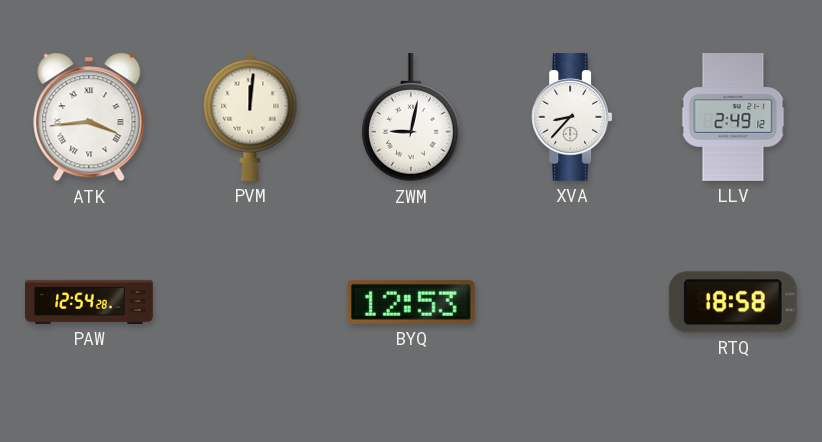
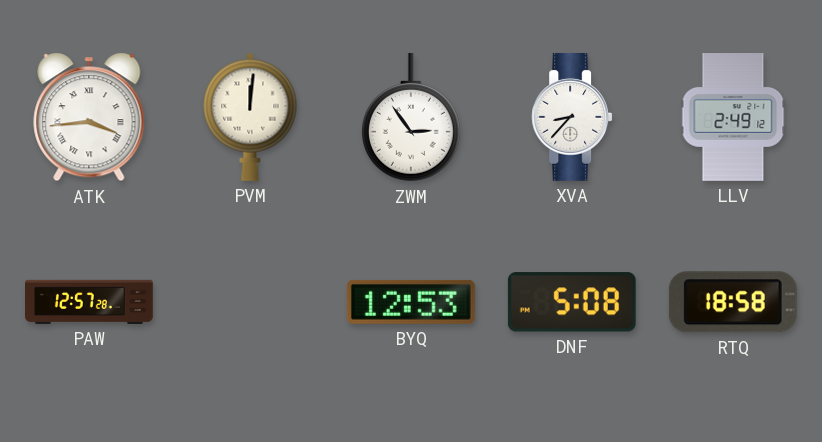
ZWM: 9:02 -> 2:54 (411, 117)
PAW: 12:54 -> 12:57 (90, 302)
DNF: none -> 5:08 (572, 302)
